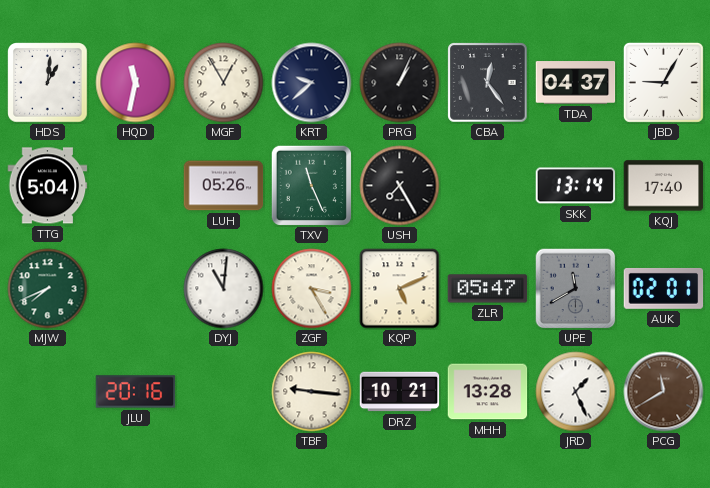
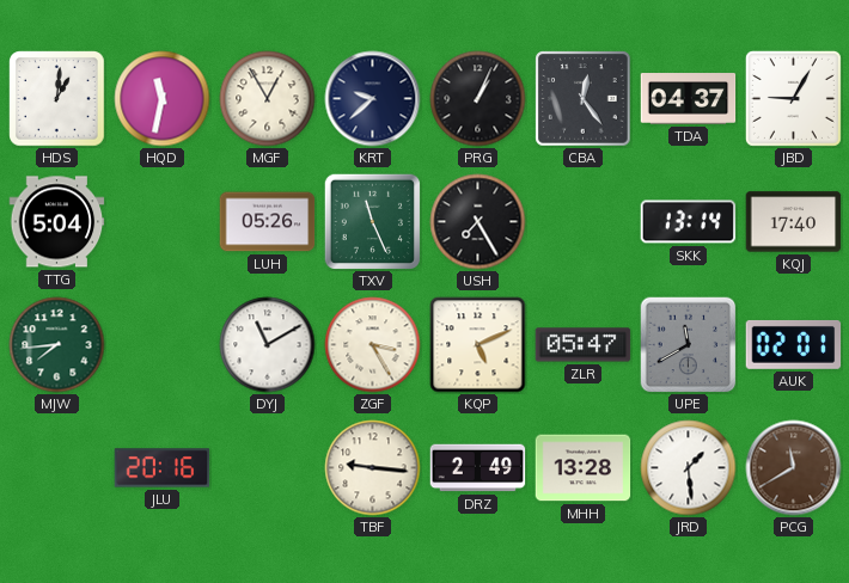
MJW: 7:41 -> 7:44 (57, 345)
DYJ: 11:01 -> 11:10 (268, 345)
DRZ: 10:21 -> 2:49 (478, 468)
JRD: 1:26 -> 1:29 (689, 468)
